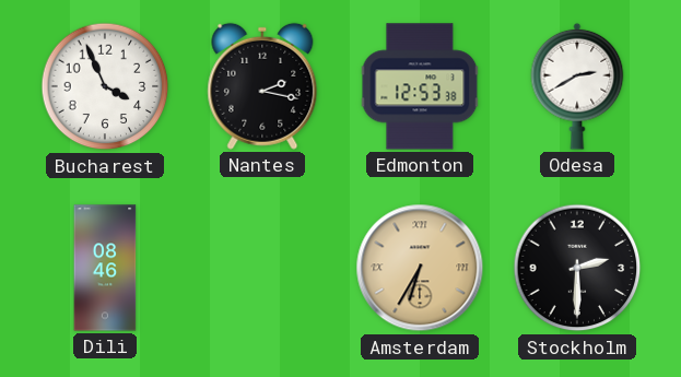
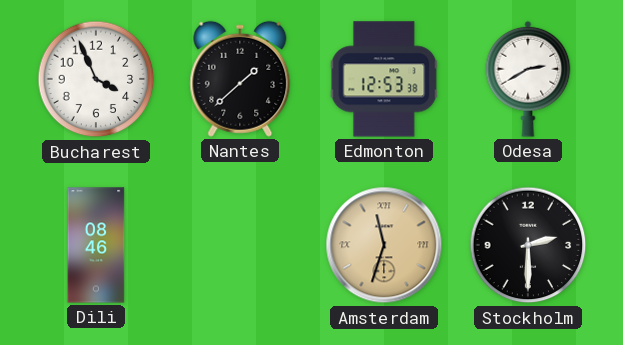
Nantes: 2:17 -> 1:38 (240, 79)
Amsterdam: 6:35 -> 11:33 (384, 245)
